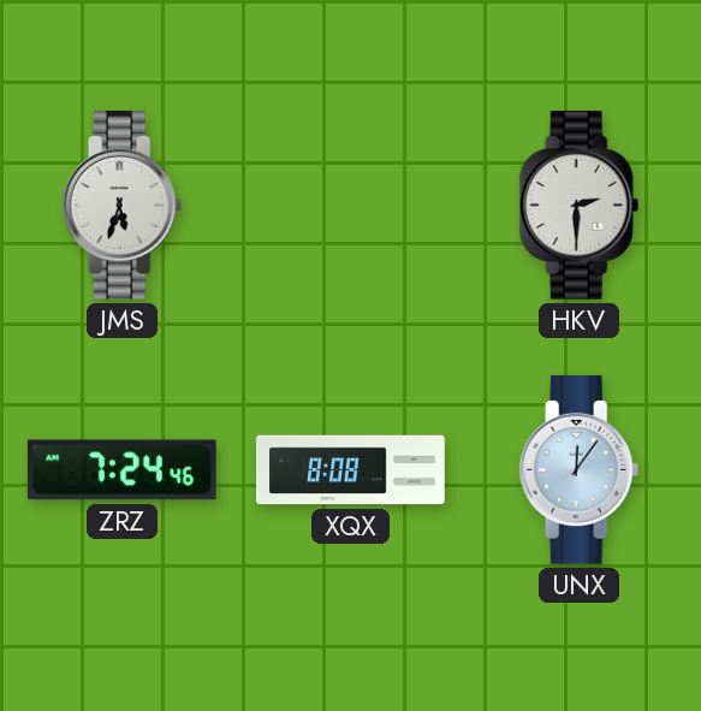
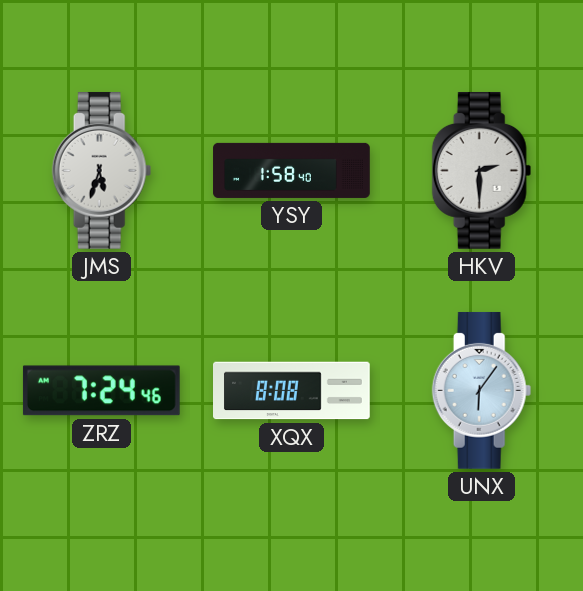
YSY: none -> 1:58 (292, 170)
UNX: 12:06 -> 6:06 (482, 390)
